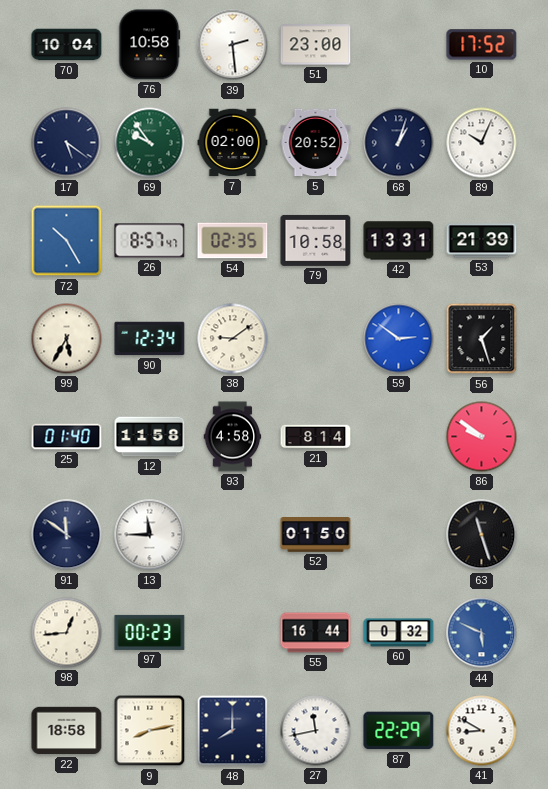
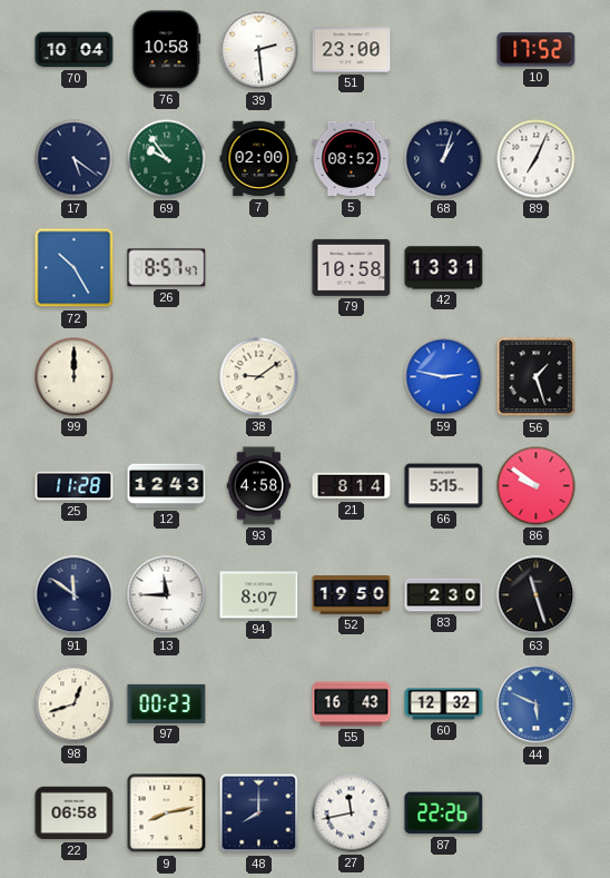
5: 20:52 -> 08:52 (352, 159)
89: 10:04 -> 7:04 (537, 159)
54: 02:35 -> none (233, 241)
53: 21:39 -> none (482, 241)
99: 5:35 -> 12:00 (75, 377)
90: 12:34 -> none (150, 339)
59: 2:51 -> 2:47 (444, 377)
25: 01:40 -> 11:28 (75, 486)
12: 11:58 -> 12:43 (167, 486)
66: none -> 5:15 (444, 486)
94: none -> 8:07 (259, 595)
52: 01:50 -> 19:50 (352, 595)
83: none -> 2:30 (444, 595)
98: 12:44 -> 12:42 (75, 704)
55: 16:44 -> 16:43 (352, 704)
60: 0:32 -> 12:32 (444, 704)
22: 18:58 -> 06:58 (75, 813)
87: 22:29 -> 22:26 (444, 813)
41: 8:50 -> none (482, 731)
